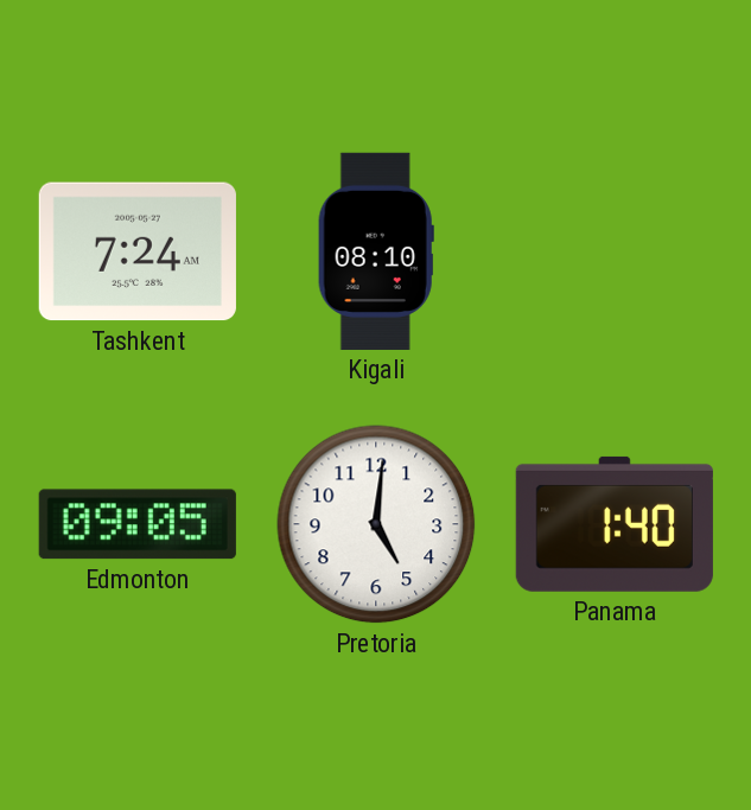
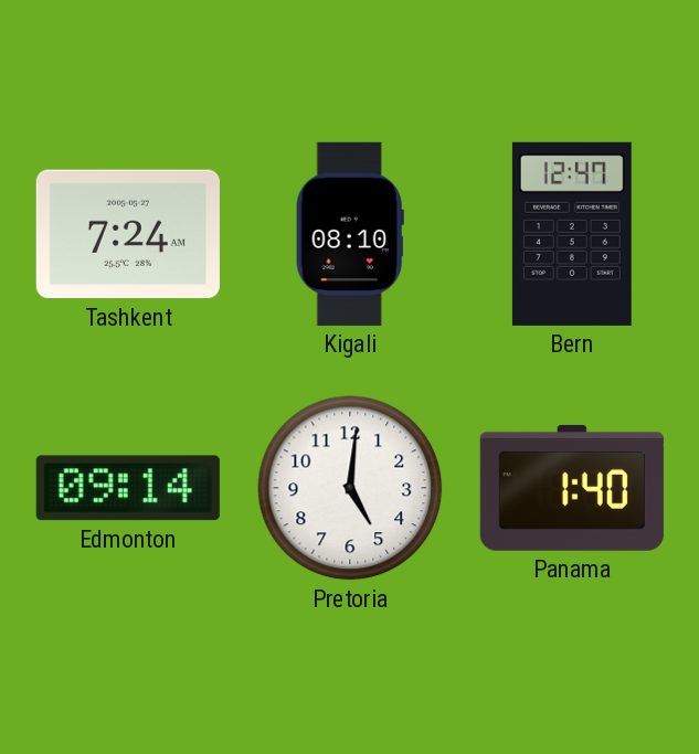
Bern: none -> 12:47 (572, 234)
Edmonton: 09:05 -> 09:14 (128, 488)
